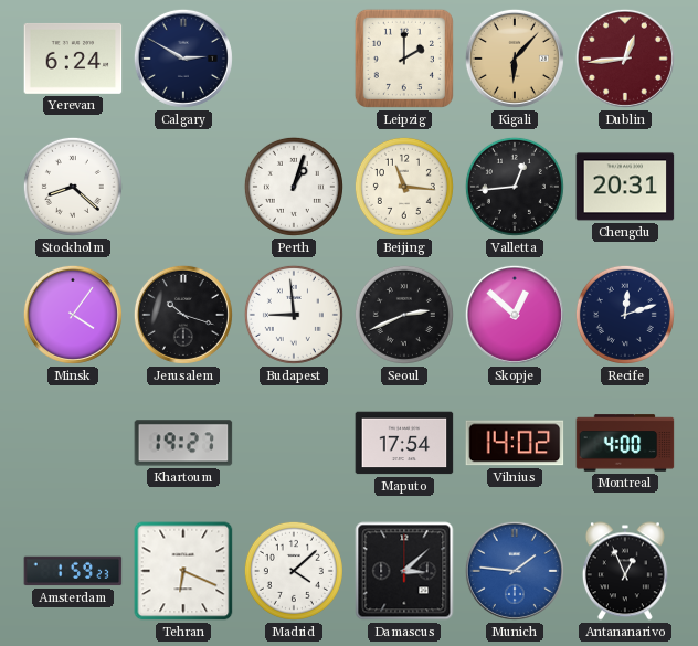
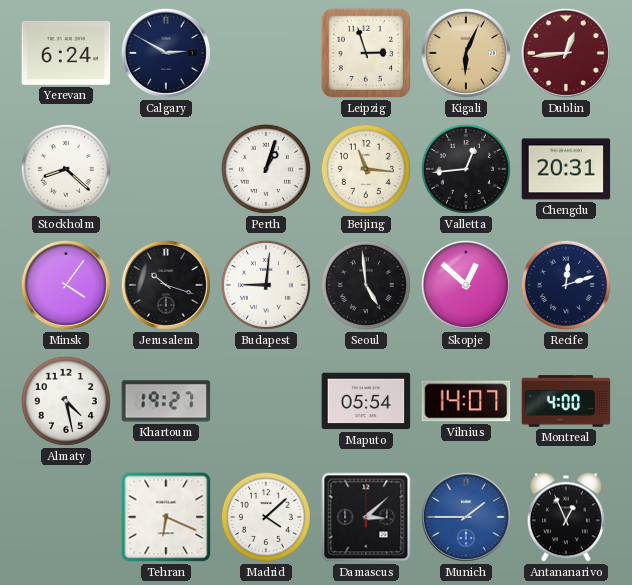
Leipzig: 2:00 -> 2:57 (366, 53)
Kigali: 6:07 -> 6:04 (466, 53)
Budapest: 8:59 -> 9:01 (266, 285)
Seoul: 2:41 -> 4:59 (366, 285)
Almaty: none -> 4:28 (66, 401)
Maputo: 17:54 -> 05:54 (366, 401)
Vilnius: 14:02 -> 14:07 (466, 401)
Amsterdam: 1:59 -> none (73, 571)
Munich: 1:46 -> 1:45 (466, 517)
